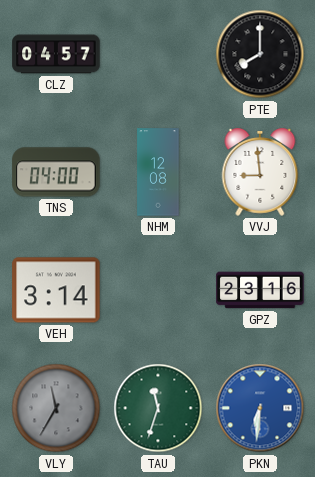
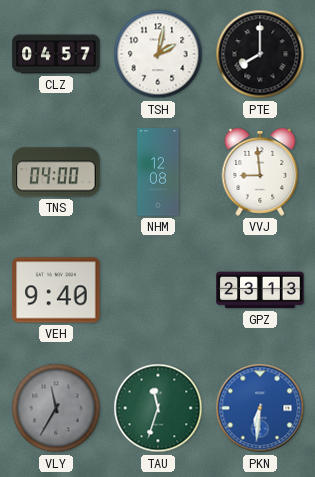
TSH: none -> 2:02 (158, 54)
VEH: 3:14 -> 9:40 (56, 290)
GPZ: 23:16 -> 23:13 (260, 290)
